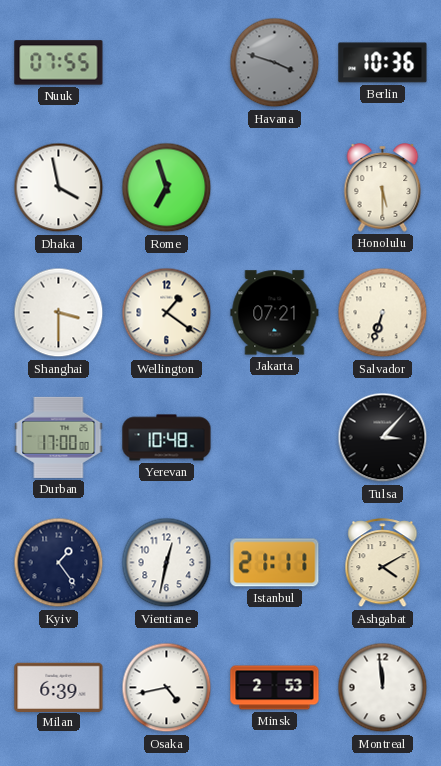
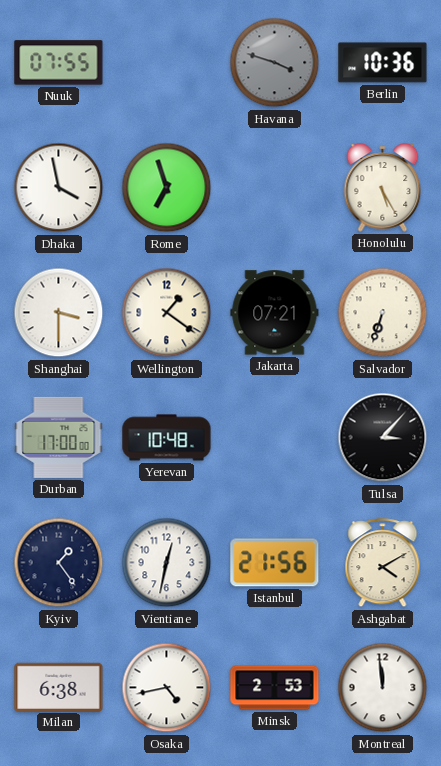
Honolulu: 5:30 -> 5:25 (383, 188)
Istanbul: 21:11 -> 21:56 (275, 563)
Milan: 6:39 -> 6:38 (59, 687)
